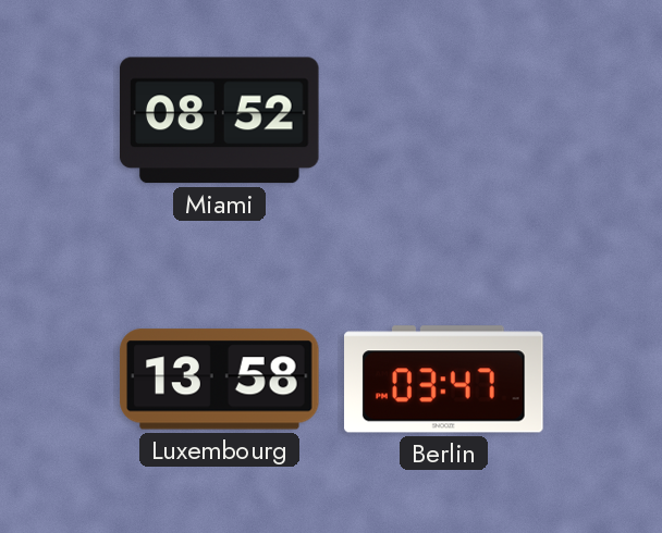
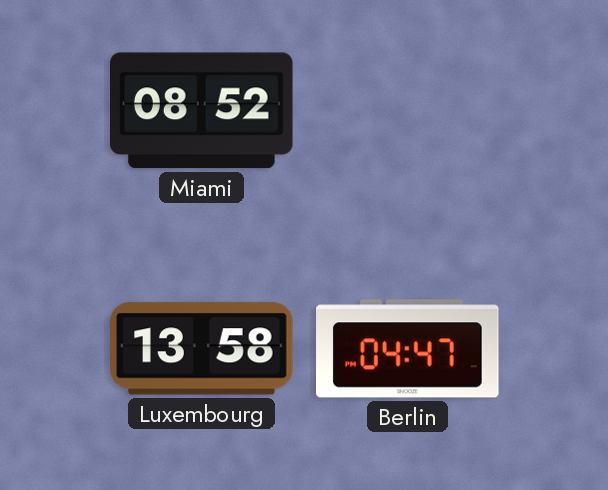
Berlin: 03:47 -> 04:47 (408, 349)
